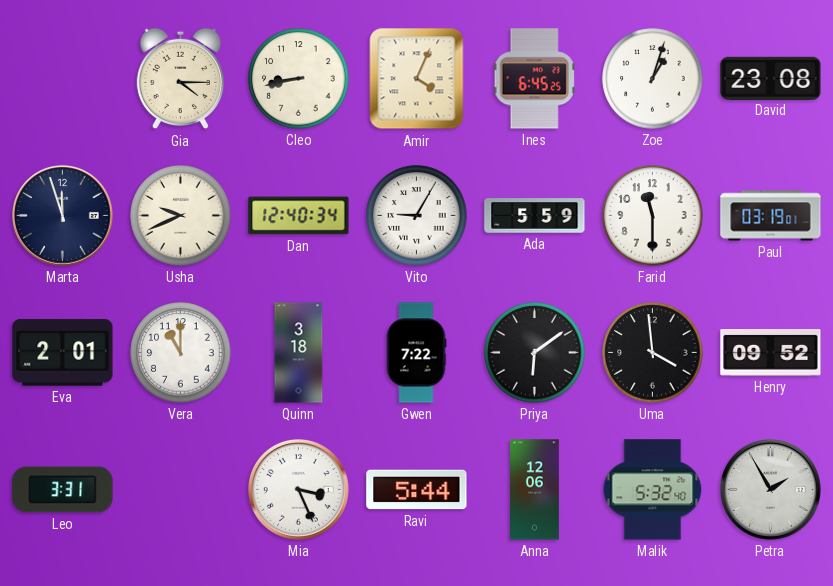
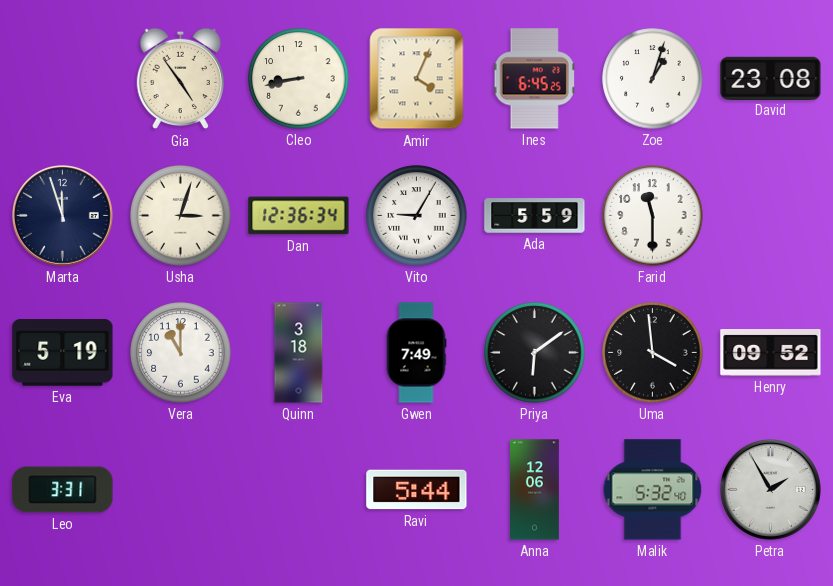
Gia: 4:15 -> 4:54 (180, 79)
Usha: 9:41 -> 3:03 (181, 216)
Dan: 12:40 -> 12:36 (299, 216)
Paul: 03:19 -> none (771, 216)
Eva: 2:01 -> 5:19 (63, 353)
Gwen: 7:22 -> 7:49 (416, 353)
Mia: 3:26 -> none (299, 490)
